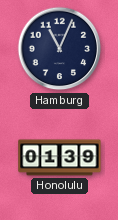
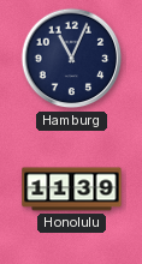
Honolulu: 01:39 -> 11:39 (72, 190)
